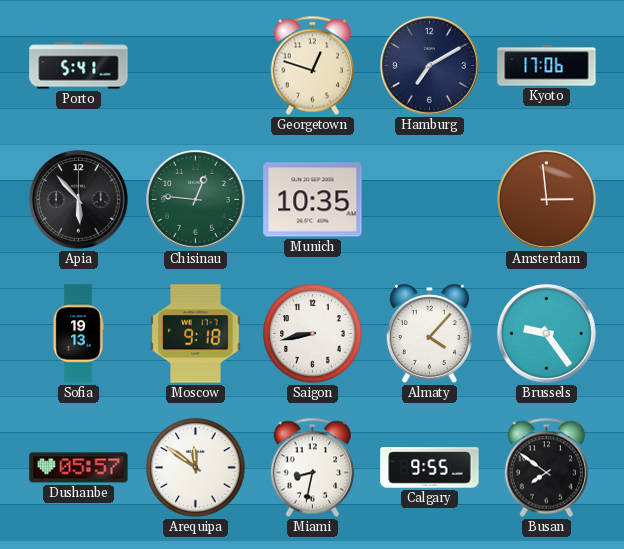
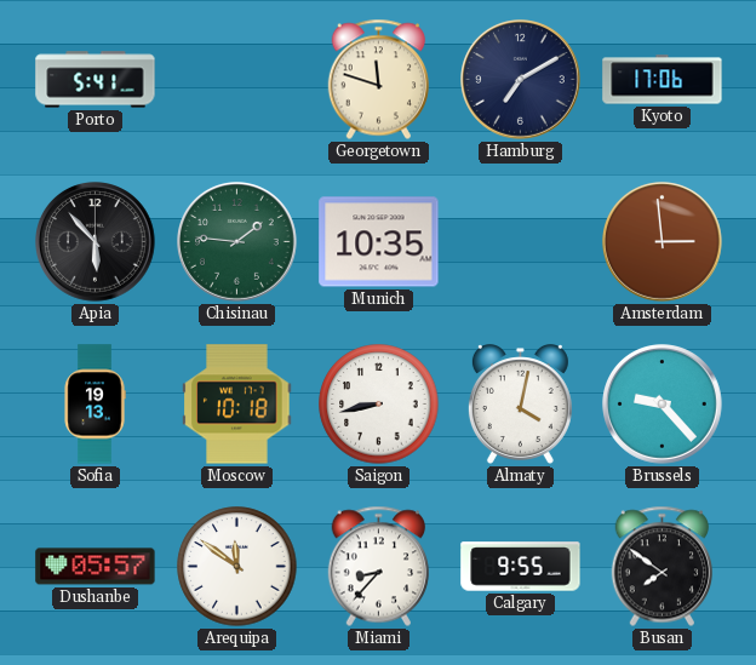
Georgetown: 12:48 -> 11:48 (378, 80)
Chisinau: 12:46 -> 1:46 (237, 242)
Moscow: 9:18 -> 10:18 (237, 405)
Almaty: 4:07 -> 4:02 (520, 405)
Brussels: 9:24 -> 9:23 (663, 405)
Miami: 8:32 -> 8:37 (378, 567)
